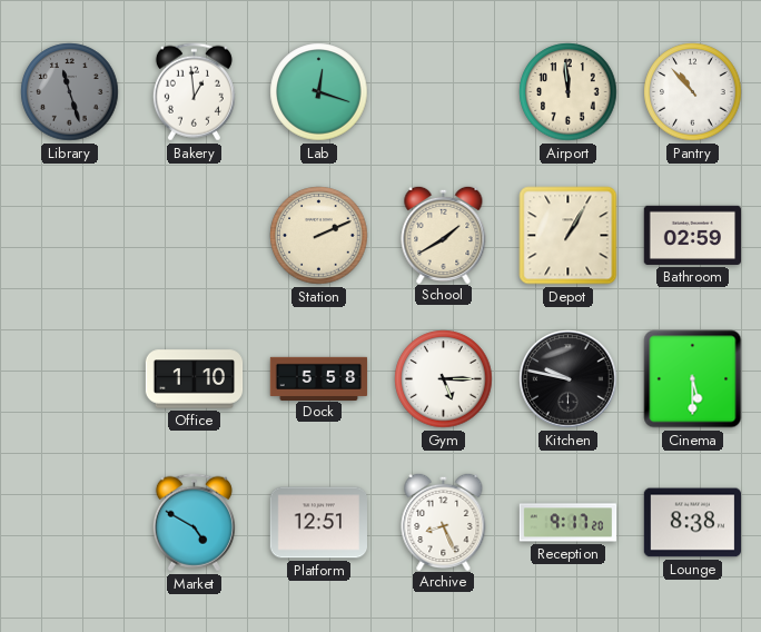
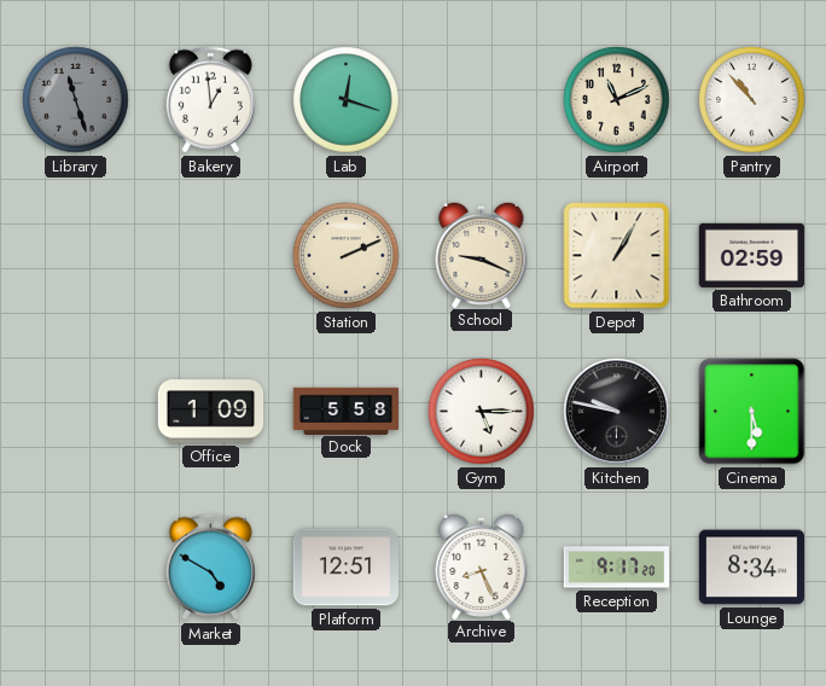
Airport: 11:59 -> 11:11 (617, 100)
School: 1:40 -> 9:19 (482, 254)
Office: 1:10 -> 1:09 (211, 412)
Lounge: 8:38 -> 8:34 (751, 568)
